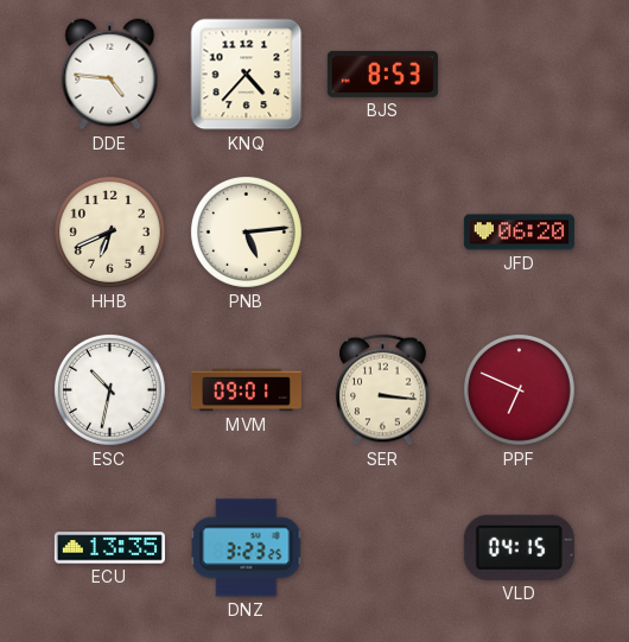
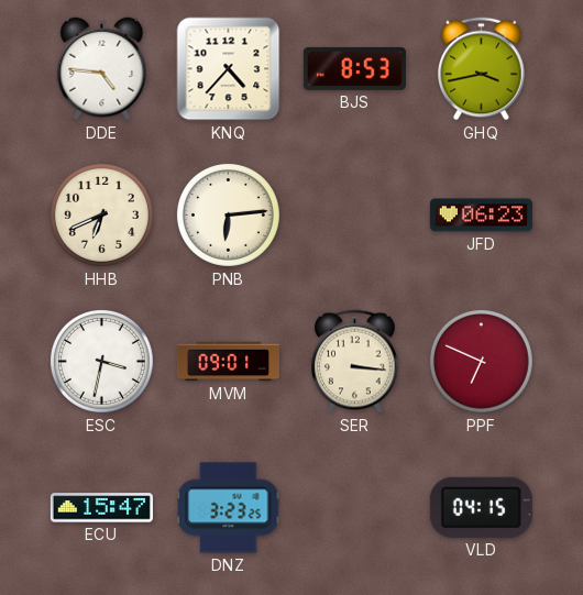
GHQ: none -> 3:43 (482, 69)
PNB: 5:14 -> 6:14 (228, 214)
JFD: 06:20 -> 06:23 (481, 216)
ESC: 10:32 -> 3:32 (101, 361)
ECU: 13:35 -> 15:47 (101, 508)
